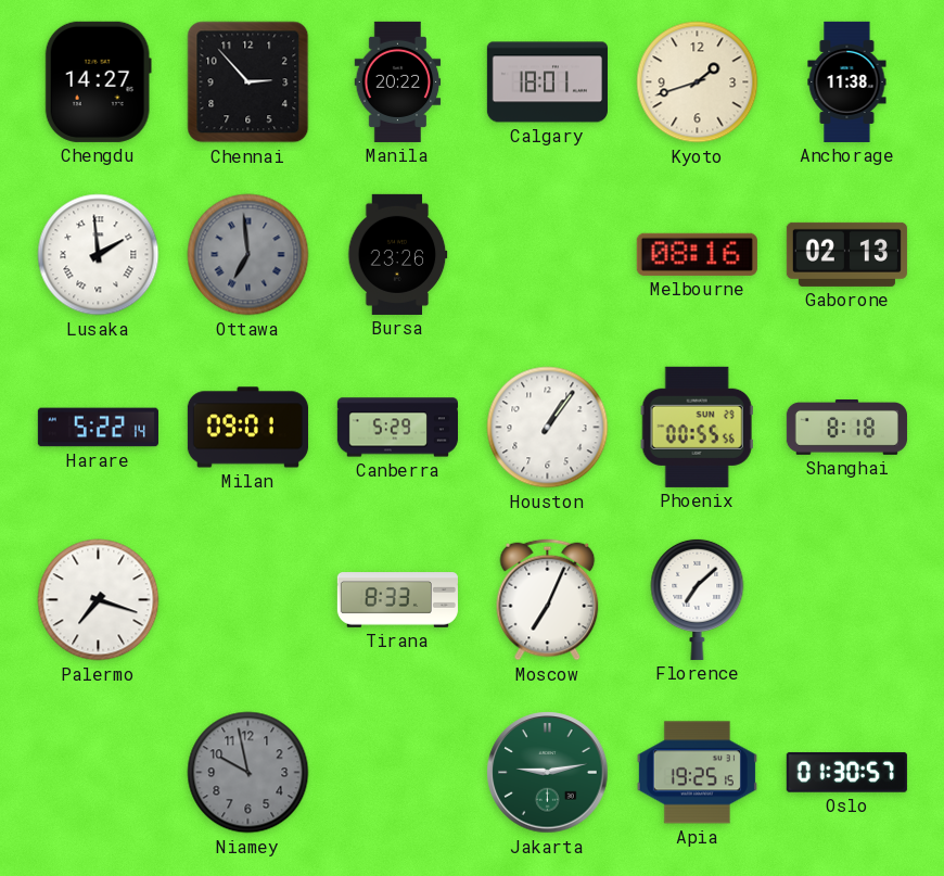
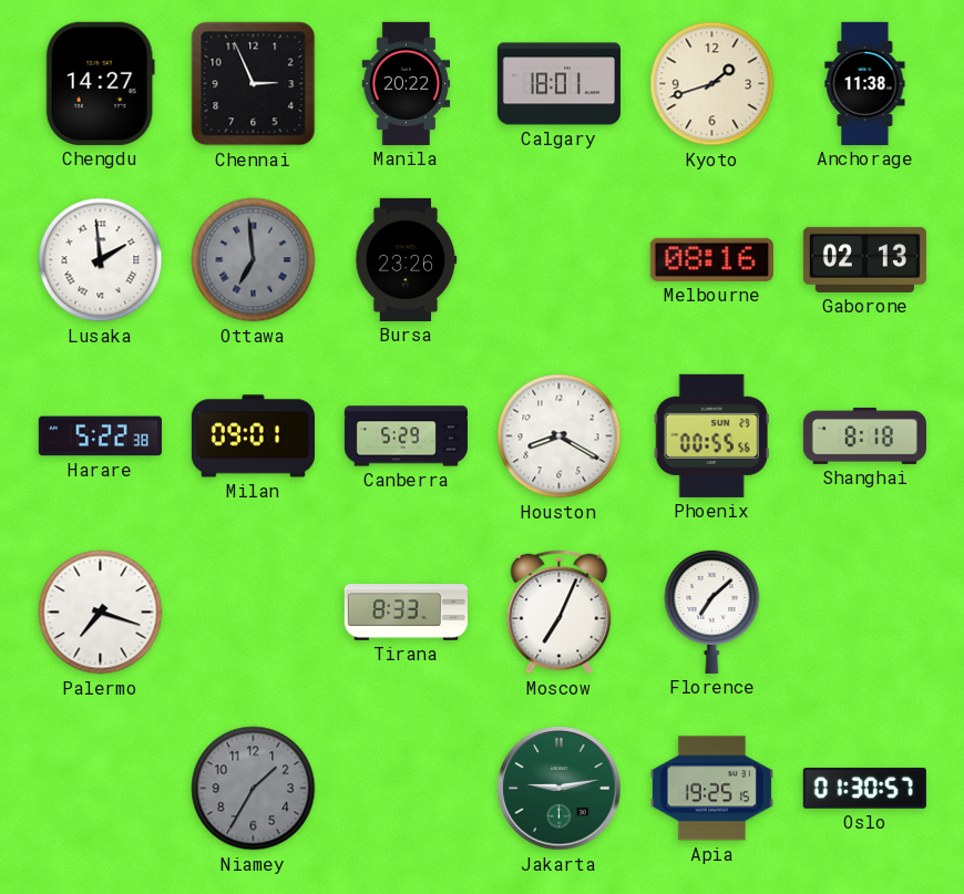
Chennai: 2:53 -> 2:56 (254, 84)
Harare: 5:22:14 -> 5:22:38 (100, 436)
Houston: 1:06 -> 8:20 (560, 436)
Niamey: 9:58 -> 1:35 (254, 789)
